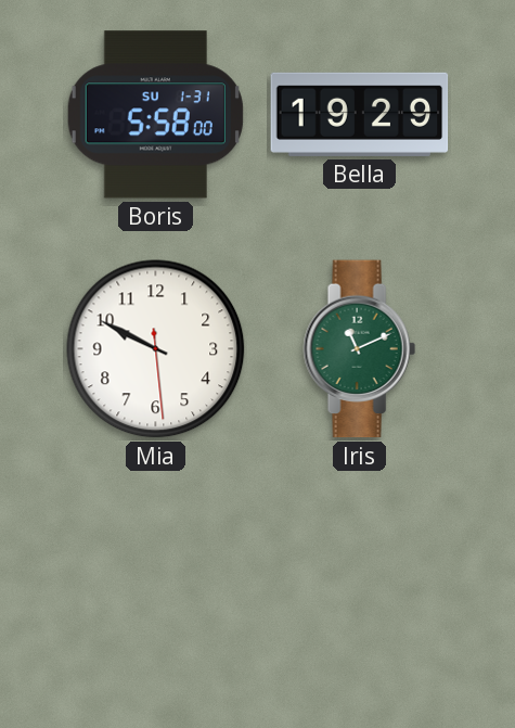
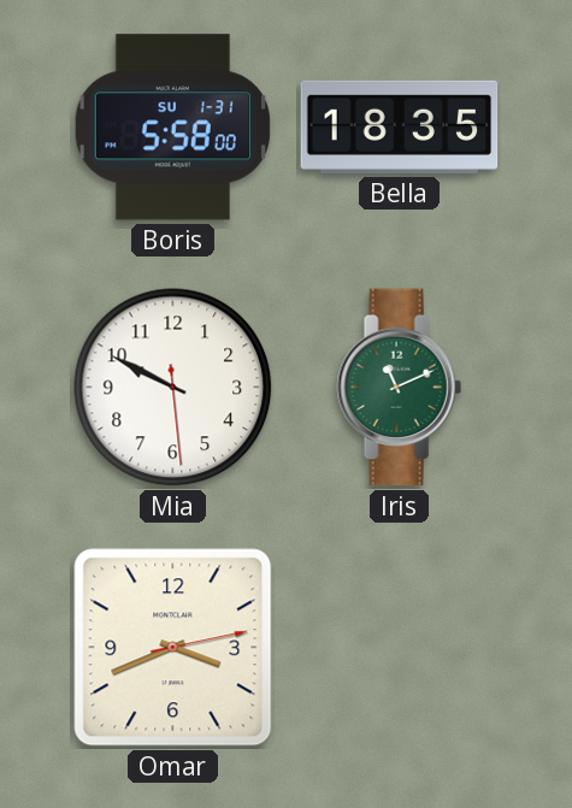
Bella: 19:29 -> 18:35 (400, 126)
Omar: none -> 3:41 (173, 648)
